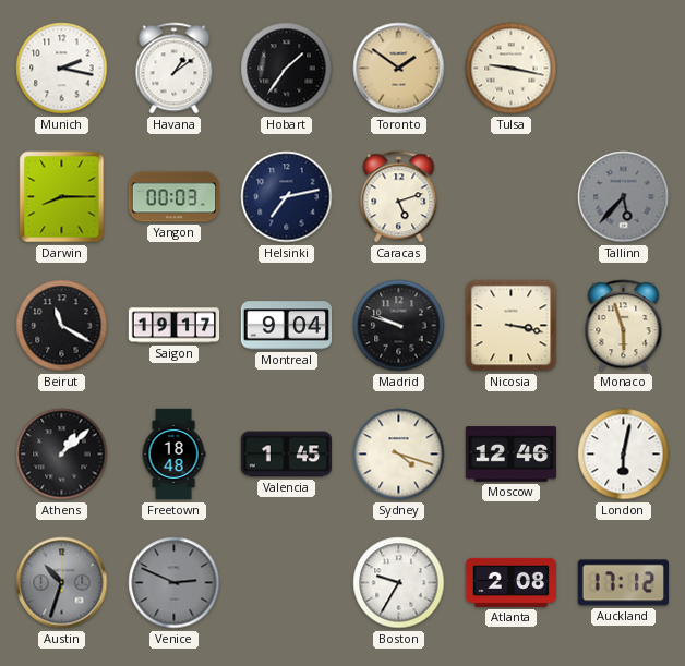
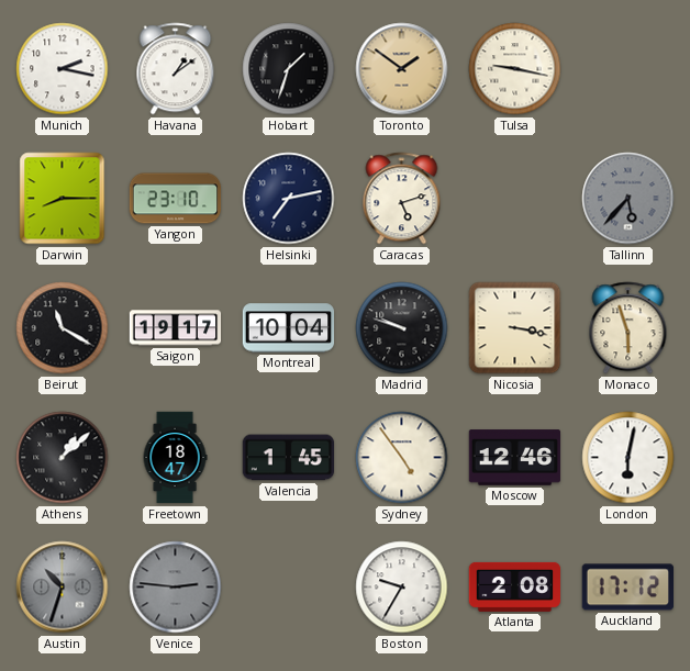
Hobart: 1:36 -> 1:33 (289, 69)
Yangon: 00:03 -> 23:10 (176, 199)
Montreal: 9:04 -> 10:04 (289, 328)
Freetown: 18:48 -> 18:47 (175, 458)
Sydney: 4:18 -> 4:54 (402, 458)
Venice: 2:49 -> 2:46 (176, 588)
